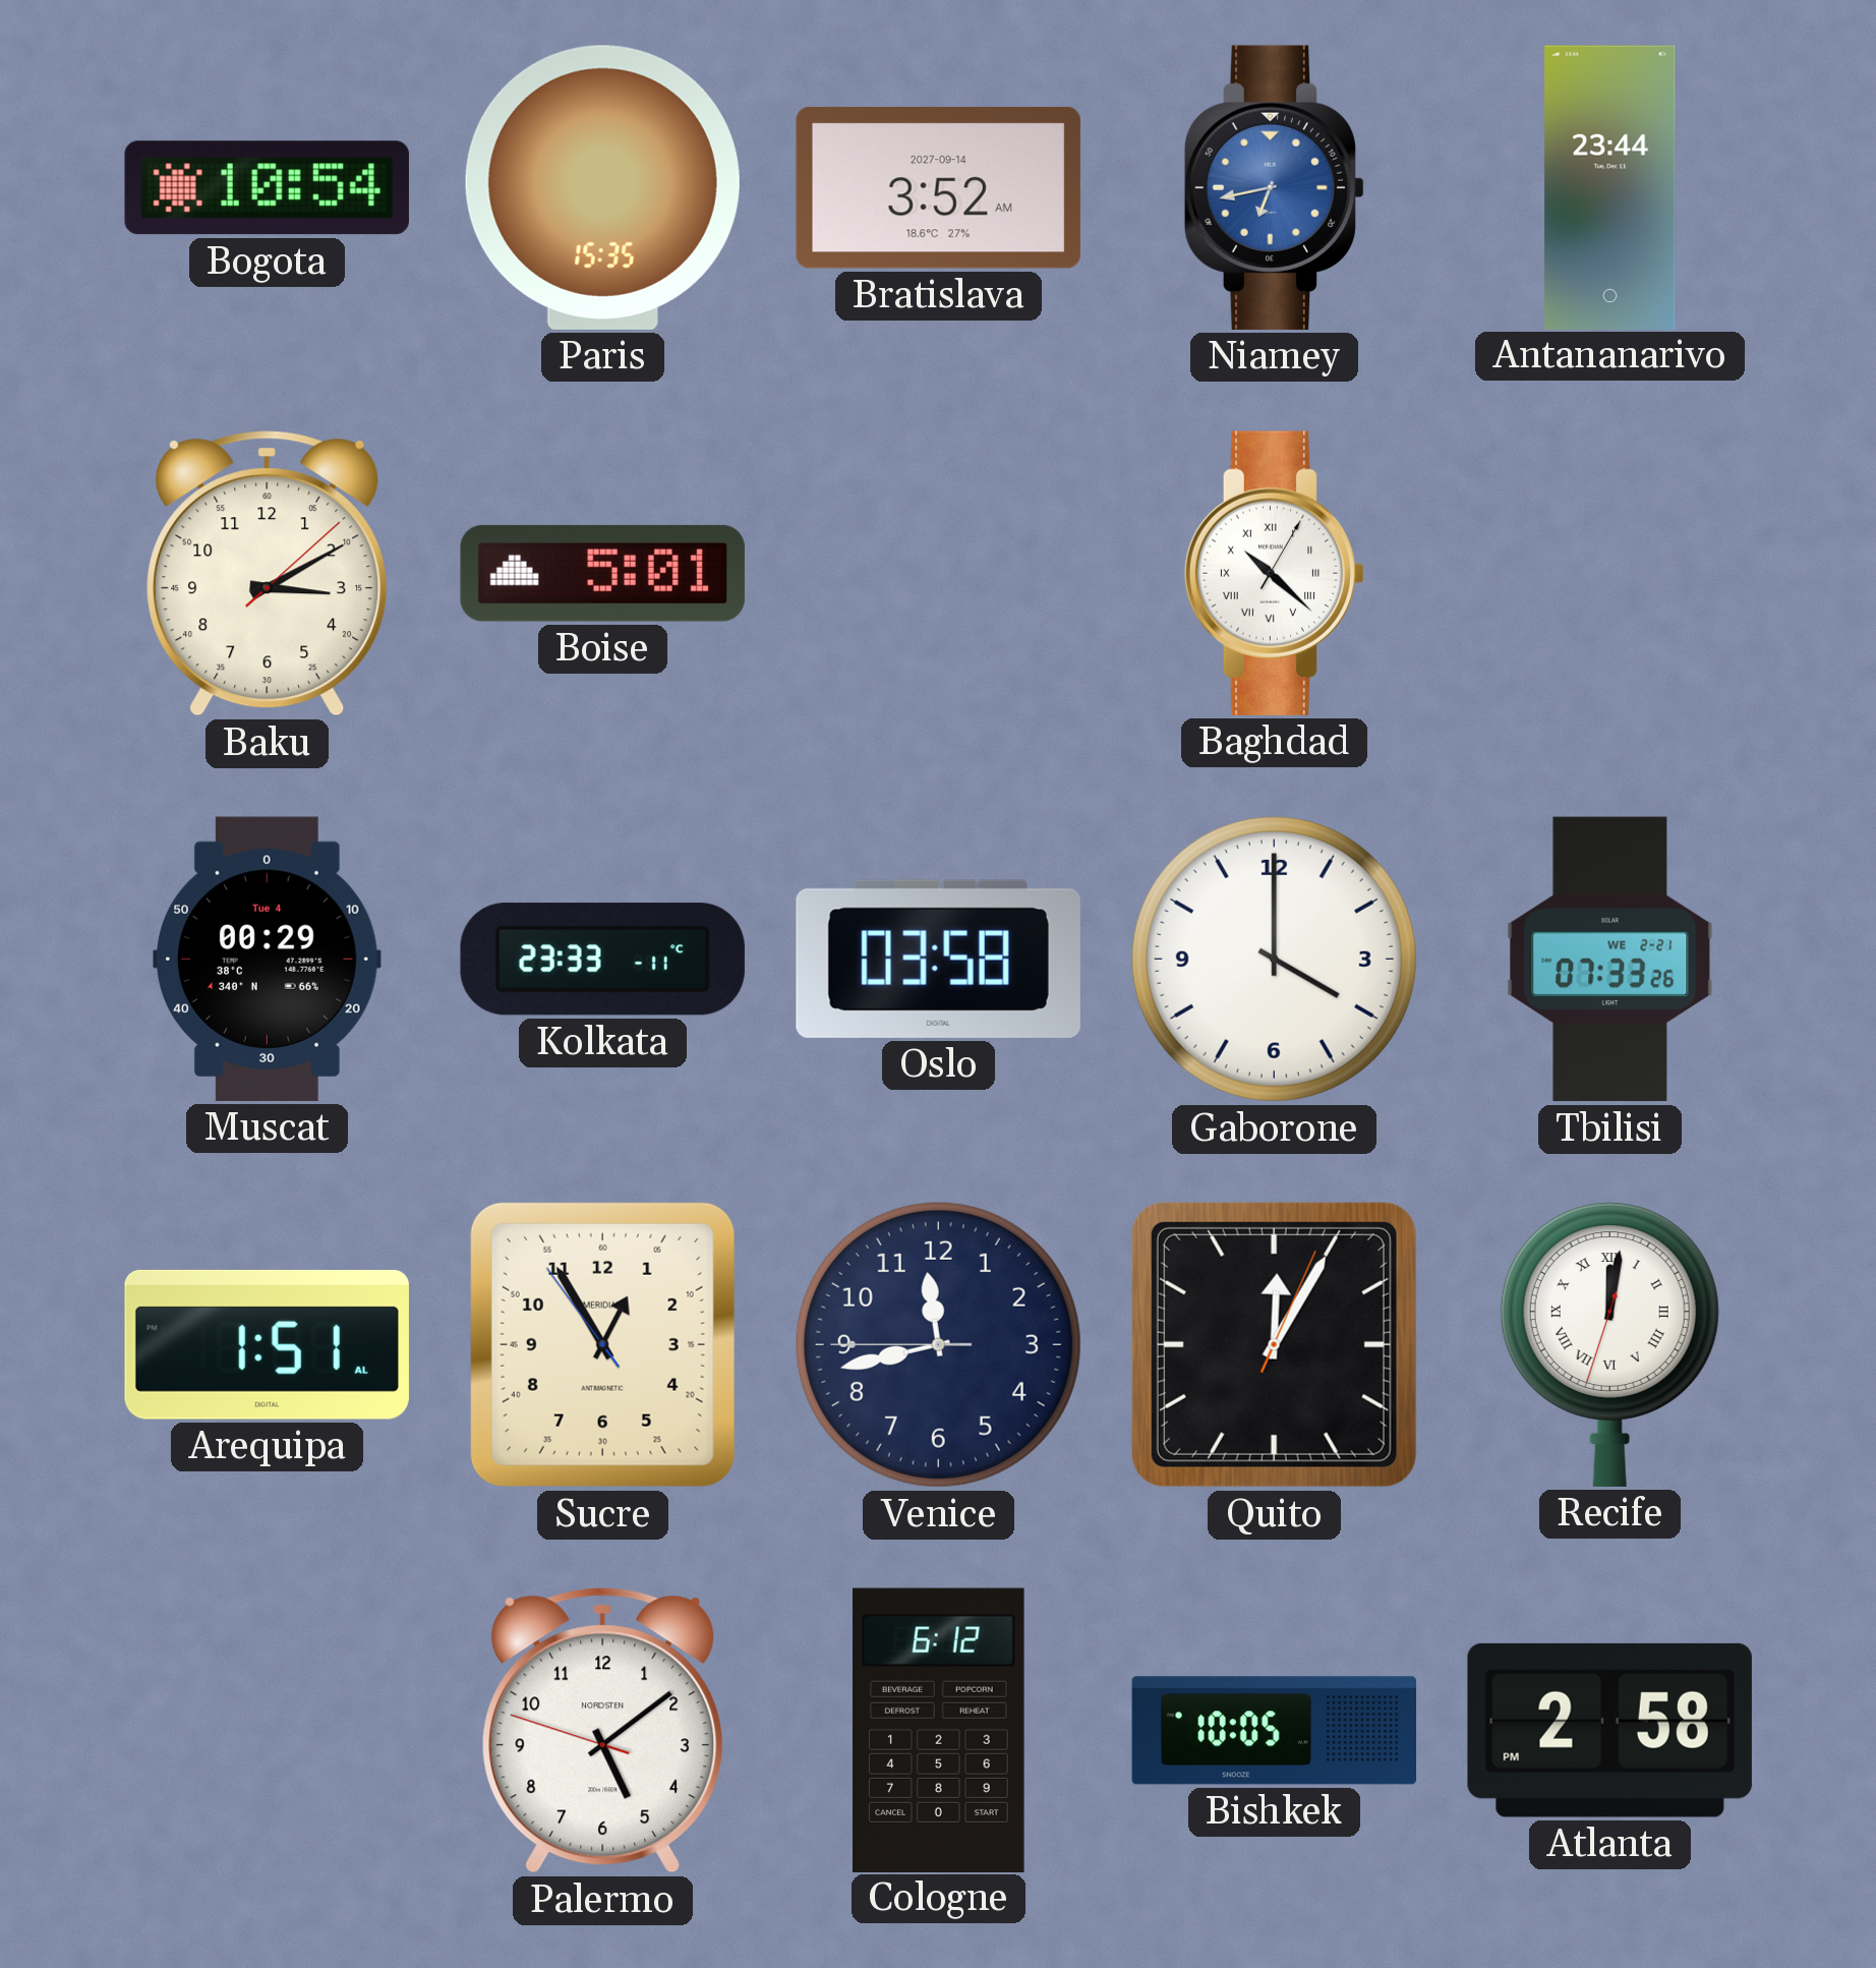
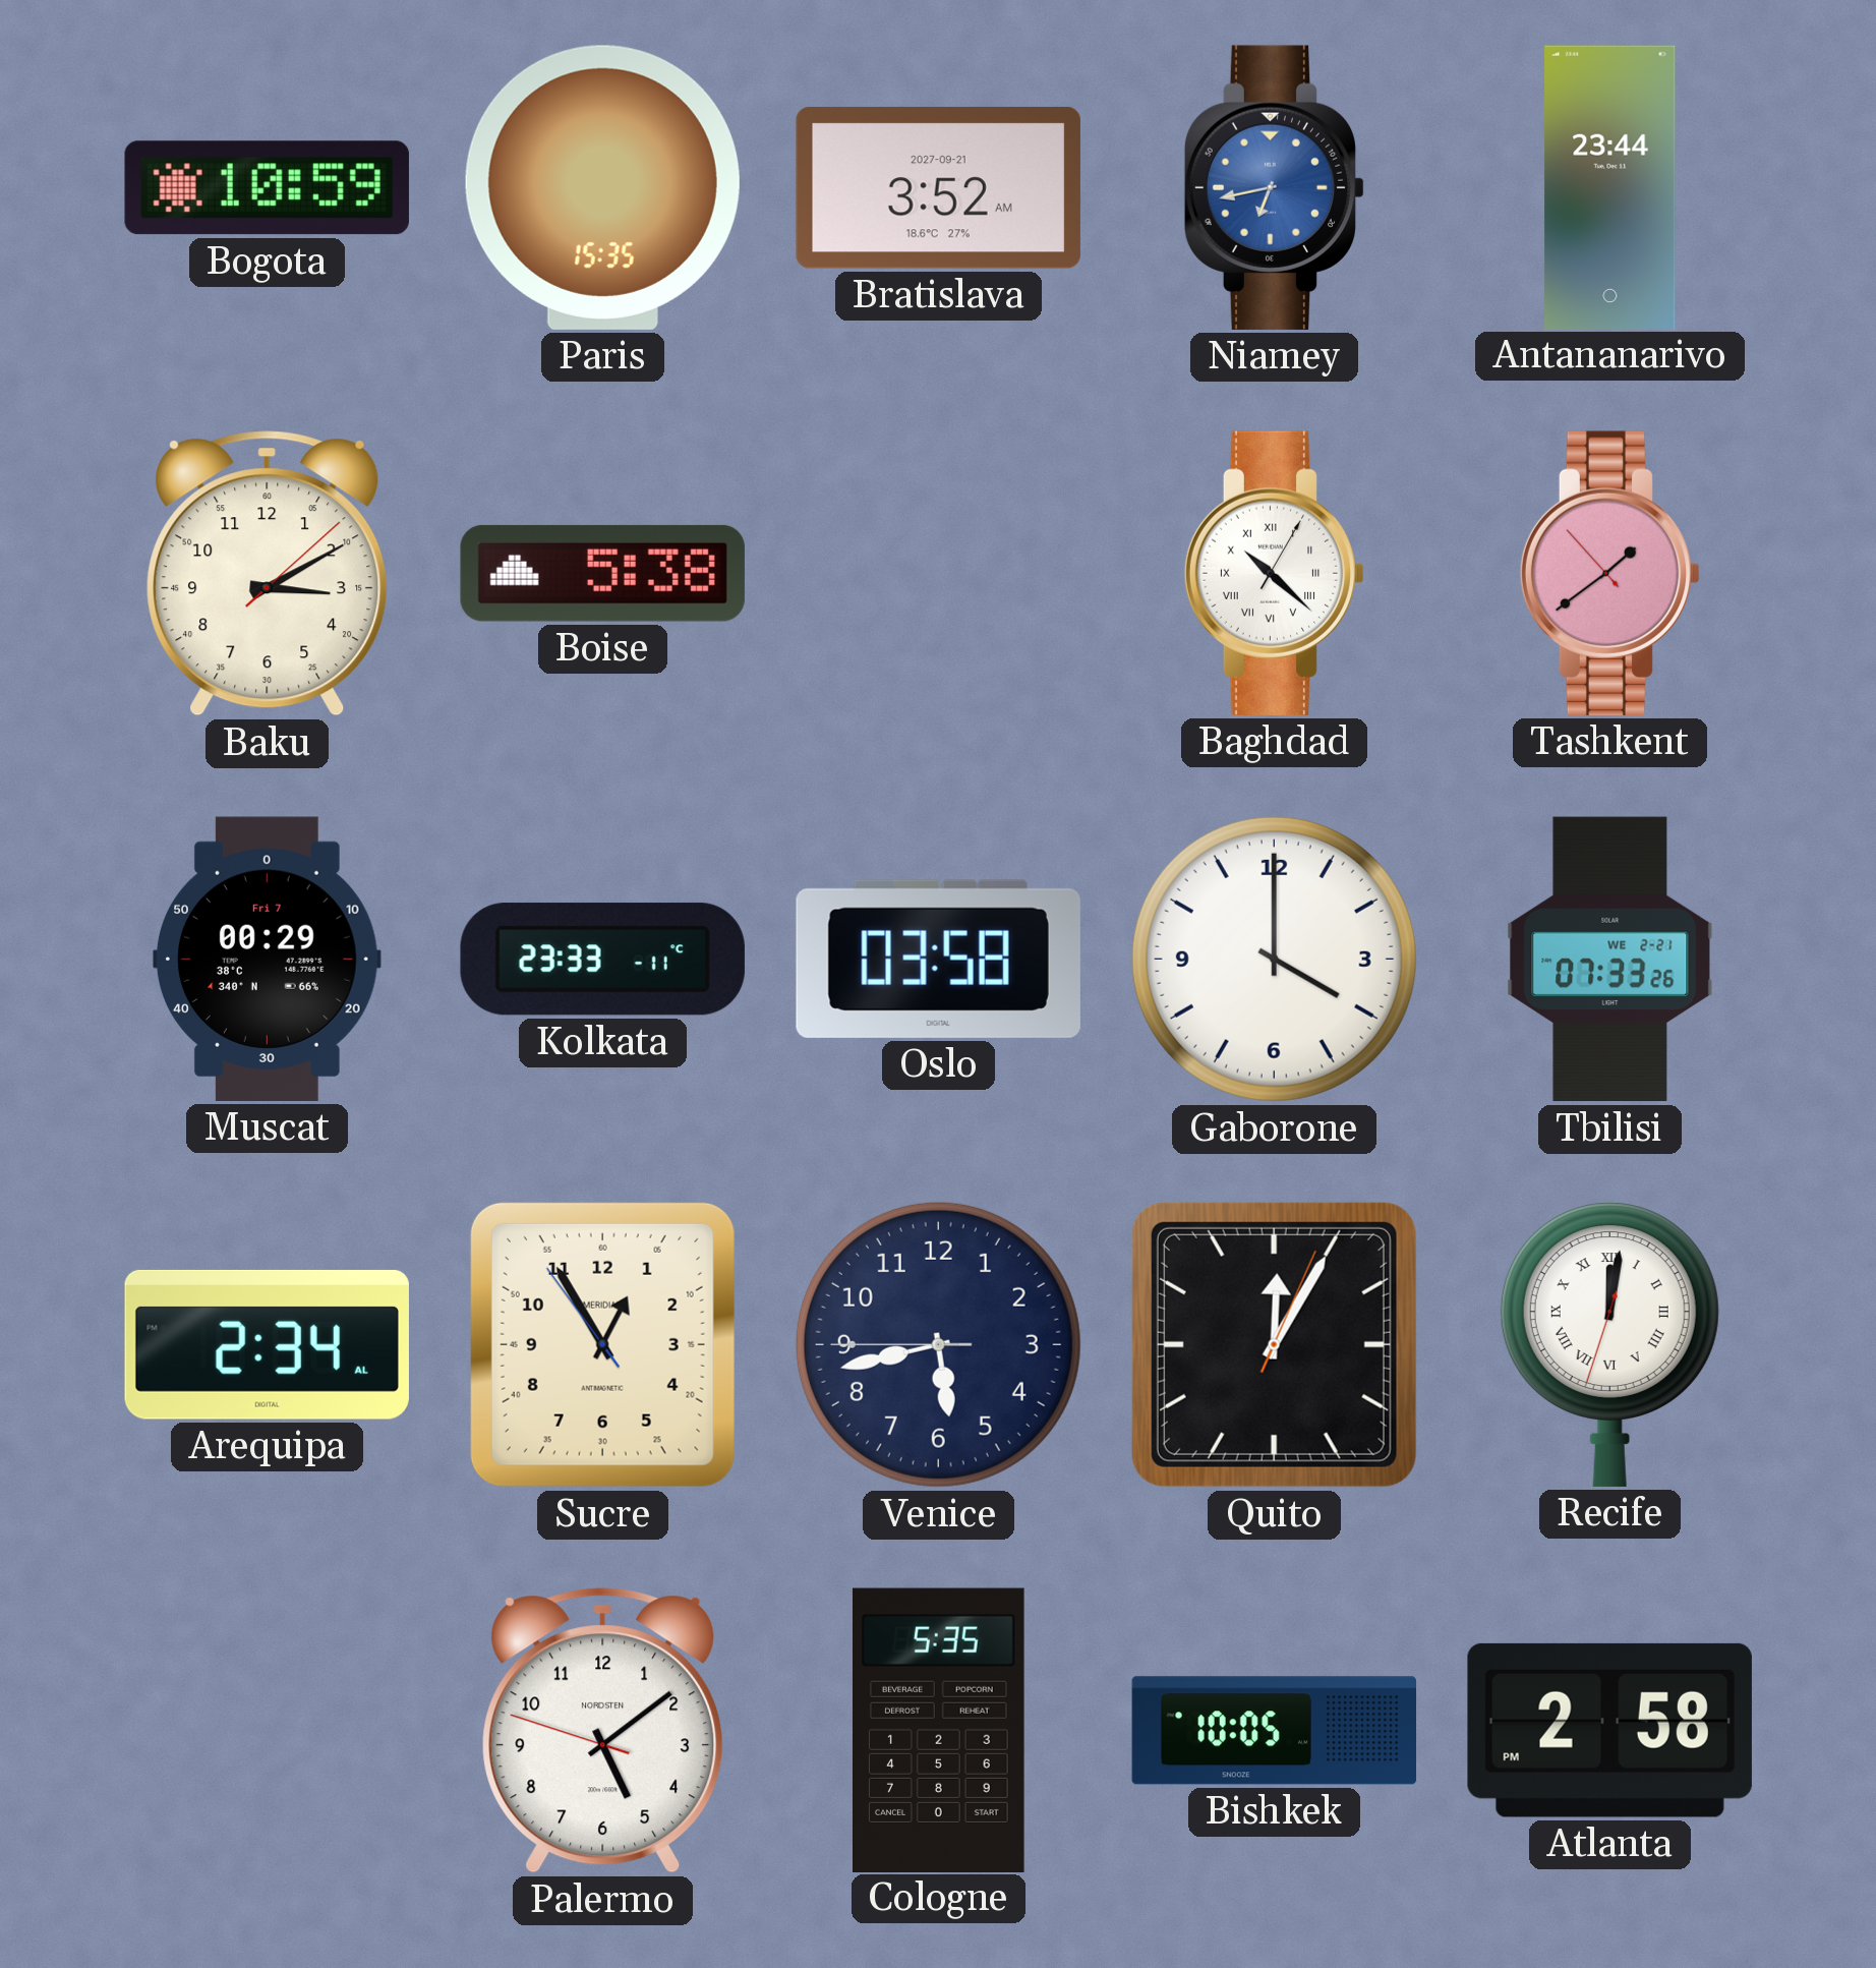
Bogota: 10:54 -> 10:59 (267, 188)
Bratislava date: 2027-09-14 -> 2027-09-21 (938, 187)
Boise: 5:01 -> 5:38 (602, 573)
Tashkent: none -> 1:38 (1610, 573)
Muscat date: Tue 4 -> Fri 7 (267, 959)
Arequipa: 1:51 -> 2:34 (267, 1344)
Venice: 11:42 -> 5:42 (938, 1344)
Cologne: 6:12 -> 5:35 (939, 1730)
